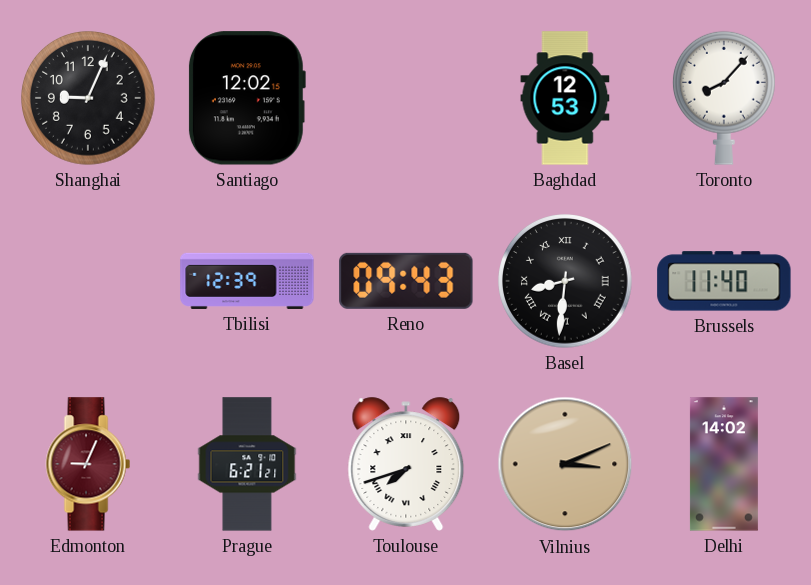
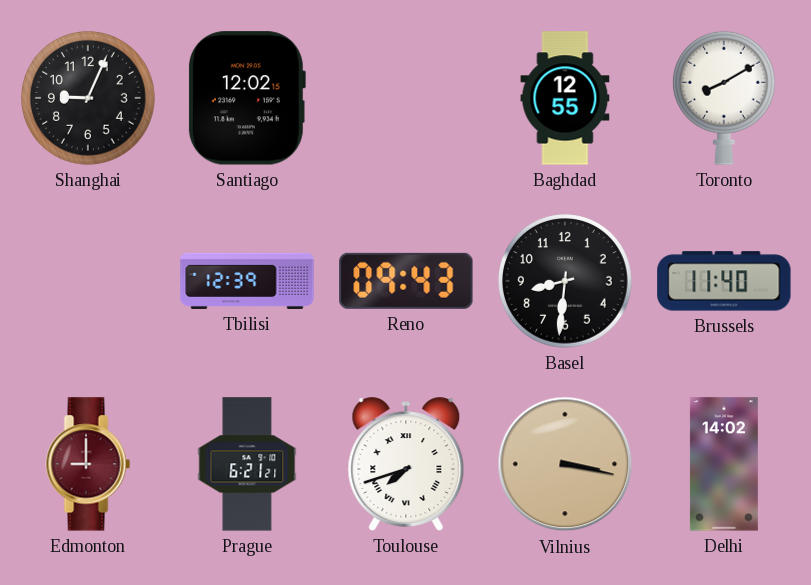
Baghdad: 12:53 -> 12:55 (565, 98)
Toronto: 8:07 -> 8:10 (724, 98)
Basel numerals: Roman -> Arabic (566, 282)
Edmonton: 9:04 -> 9:00 (88, 464)
Vilnius: 3:11 -> 3:17 (565, 464)
